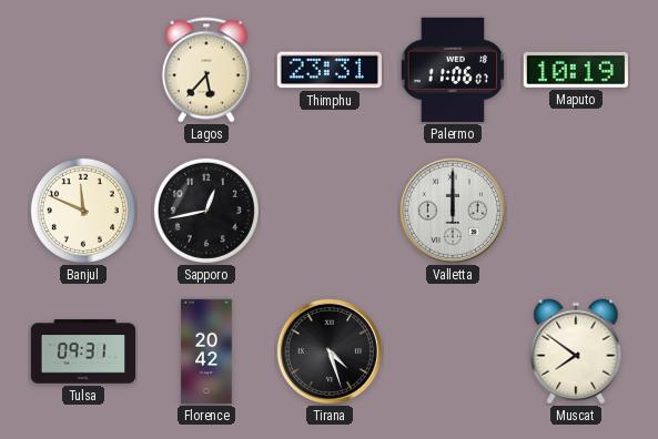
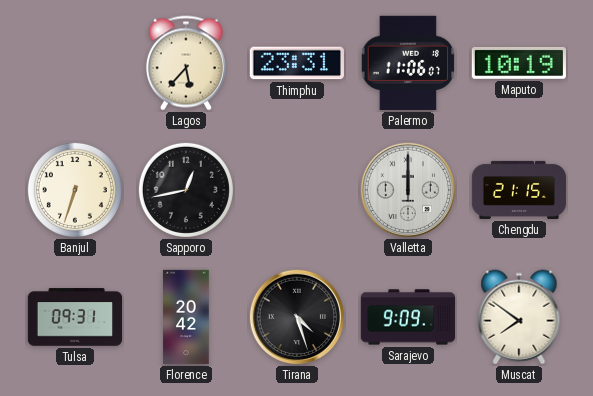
Banjul: 11:49 -> 6:33 (75, 190)
Chengdu: none -> 21:15 (519, 190)
Sarajevo: none -> 9:09 (408, 317)
